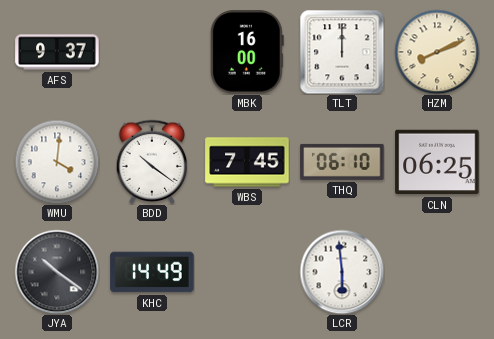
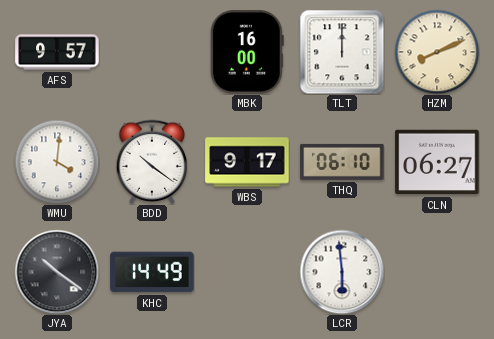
AFS: 9:37 -> 9:57 (57, 52)
WBS: 7:45 -> 9:17 (247, 162)
CLN: 06:25 -> 06:27 (437, 162)
